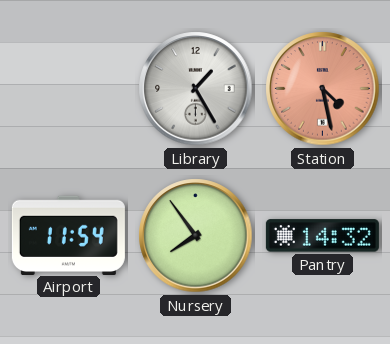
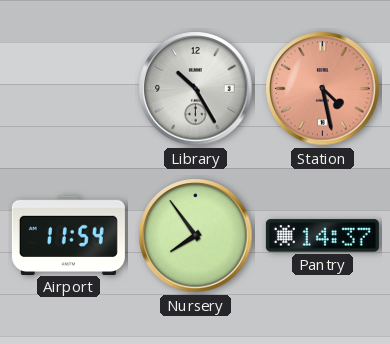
Library: 1:25 -> 10:25 (196, 89)
Pantry: 14:32 -> 14:37 (322, 236)
